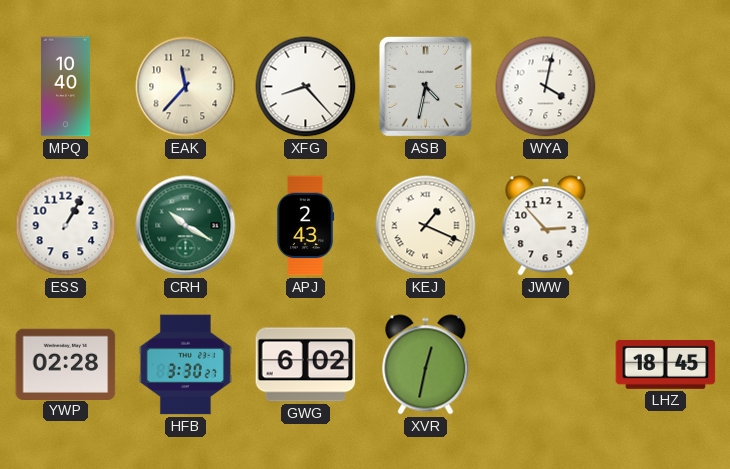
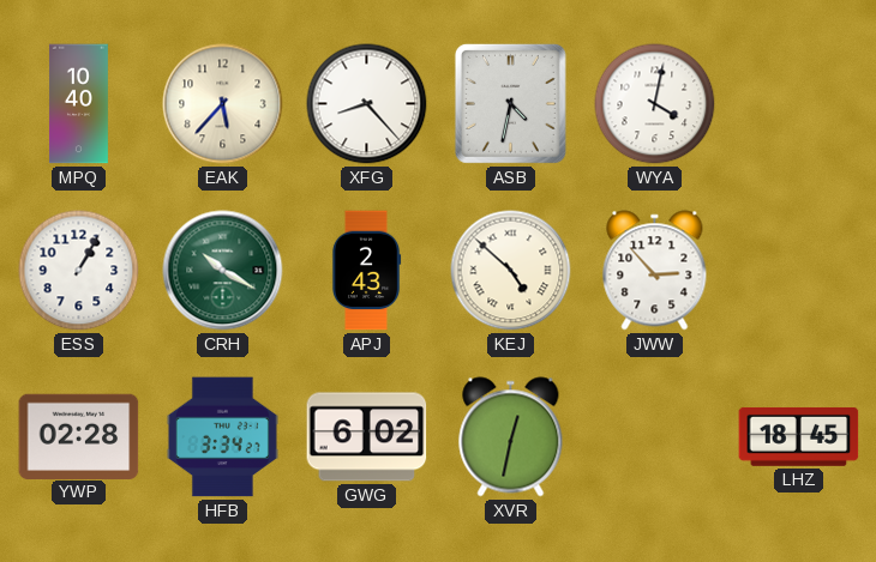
EAK: 11:37 -> 5:37 (223, 104)
KEJ: 1:19 -> 4:52 (511, 271)
HFB: 3:30 -> 3:34 (222, 437)
